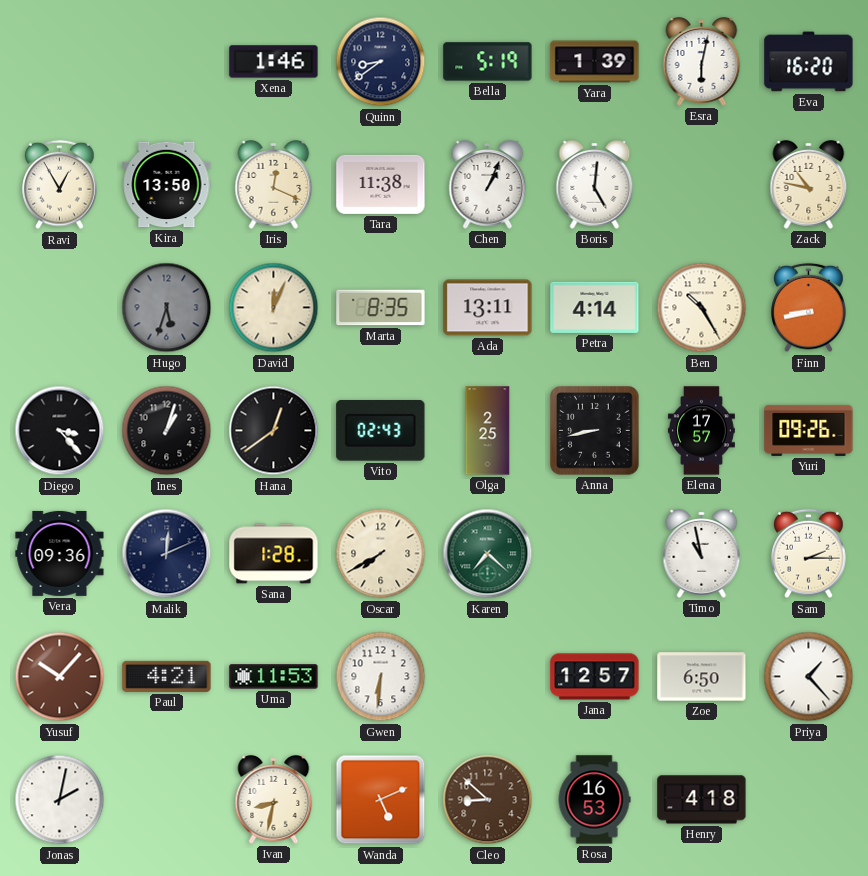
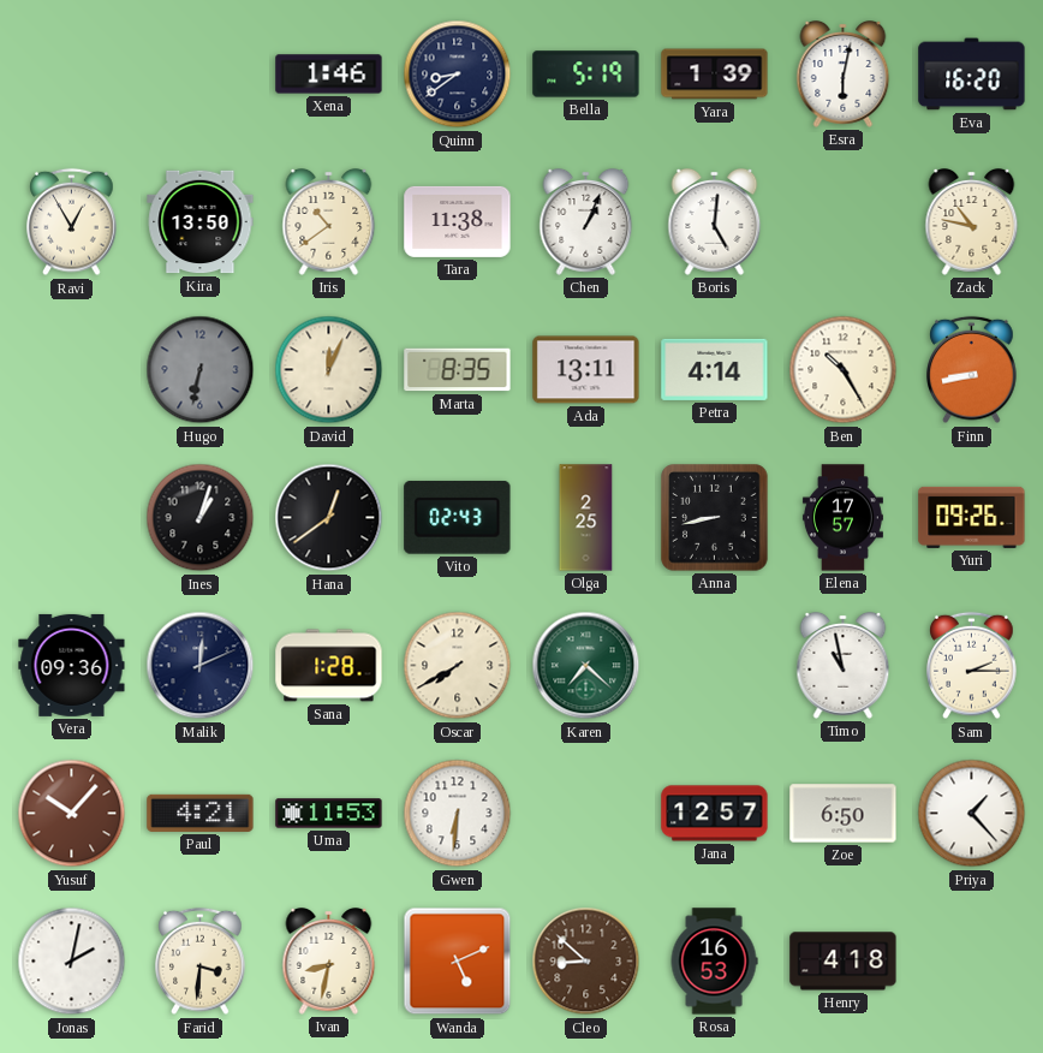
Iris: 12:19 -> 10:39 (329, 222)
Hugo: 5:33 -> 6:32 (201, 370)
Diego: 3:23 -> none (60, 431)
Farid: none -> 3:31 (201, 962)
